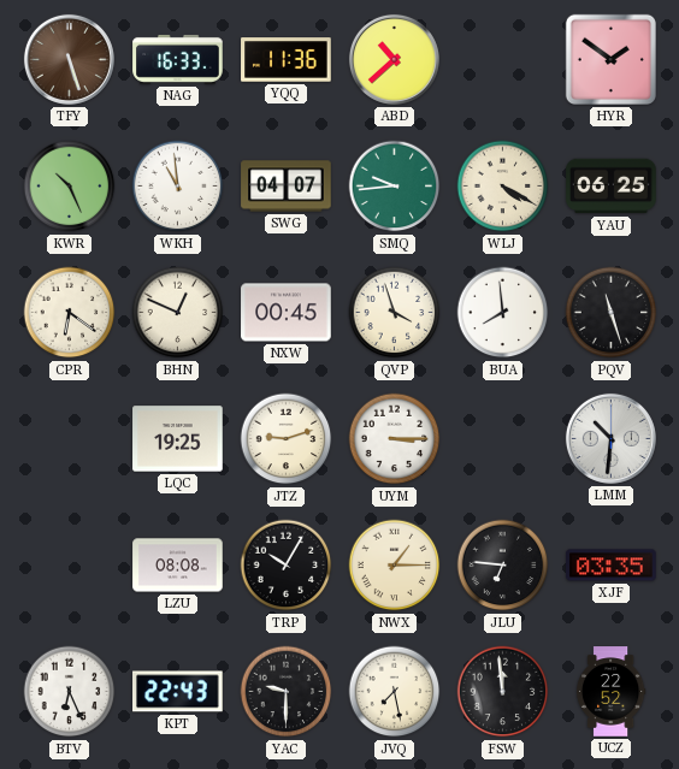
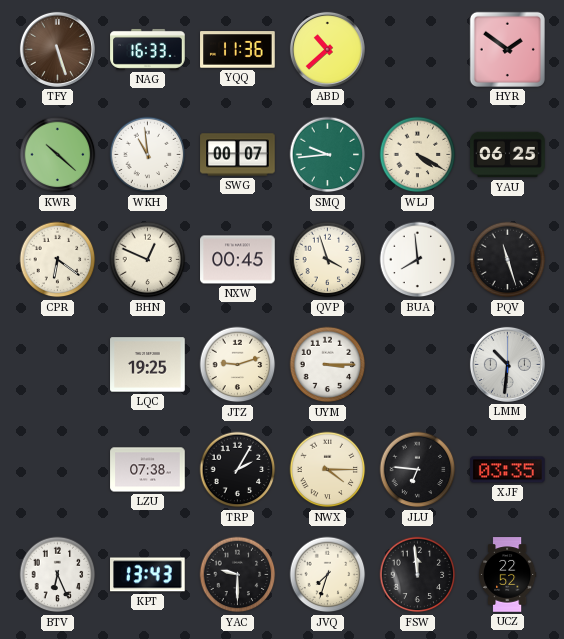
KWR: 10:26 -> 10:22 (58, 155)
SWG: 04:07 -> 00:07 (238, 155)
LZU: 08:08 -> 07:38 (148, 470)
TRP: 10:05 -> 2:05 (238, 470)
NWX: 1:15 -> 4:15 (328, 470)
KPT: 22:43 -> 13:43 (148, 575)
JVQ: 7:28 -> 7:33 (328, 575)
